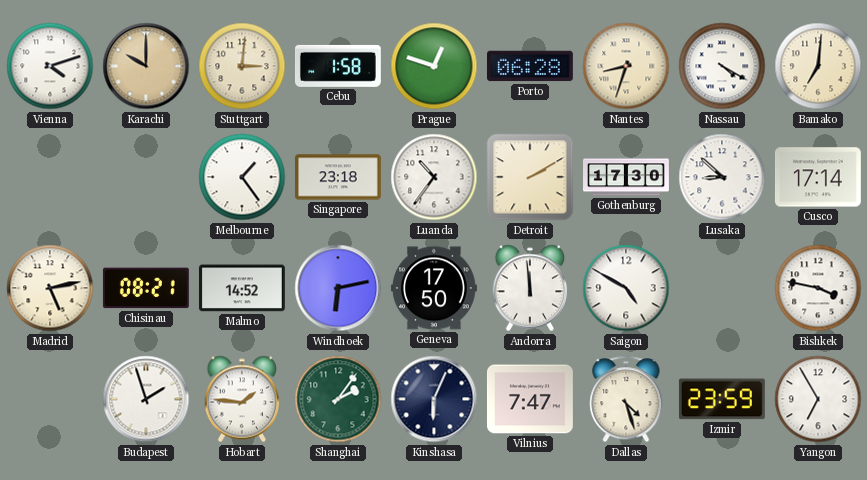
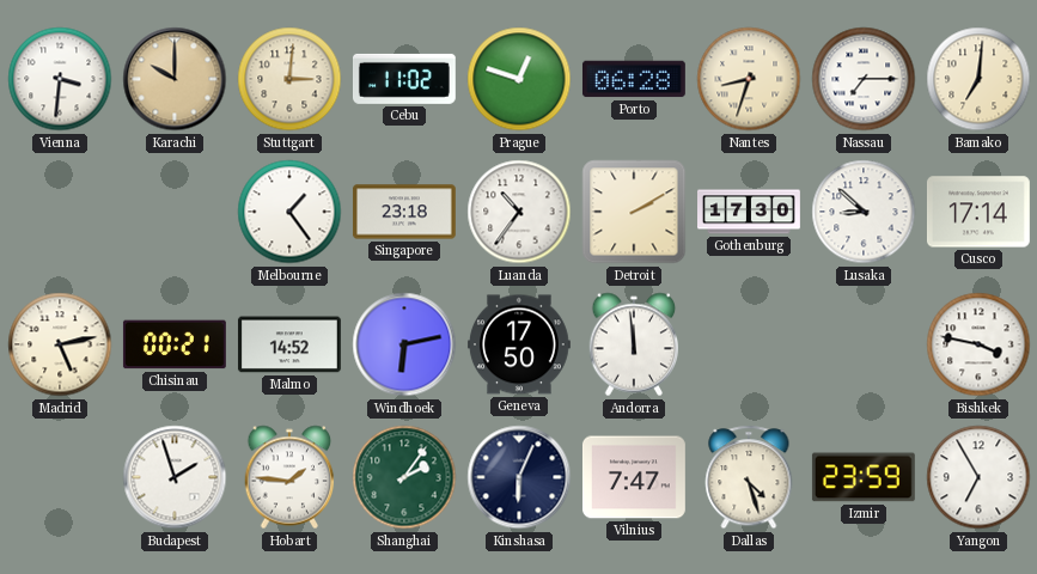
Vienna: 4:12 -> 3:31 (60, 79)
Cebu: 1:58 -> 11:02 (404, 79)
Nassau: 4:20 -> 7:15 (864, 79)
Chisinau: 08:21 -> 00:21 (175, 344)
Saigon: 4:50 -> none (626, 288)
